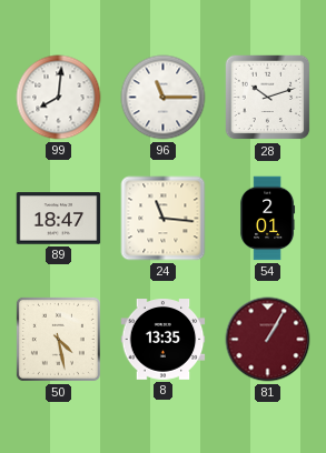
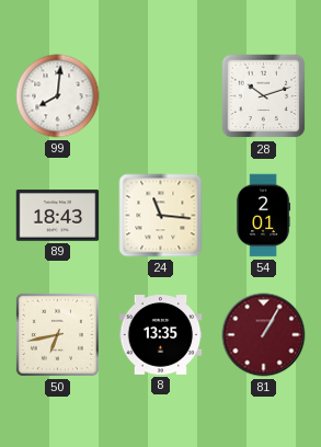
96: 11:15 -> none (164, 98)
89: 18:47 -> 18:43 (58, 216)
50: 4:28 -> 6:43 (57, 334)
